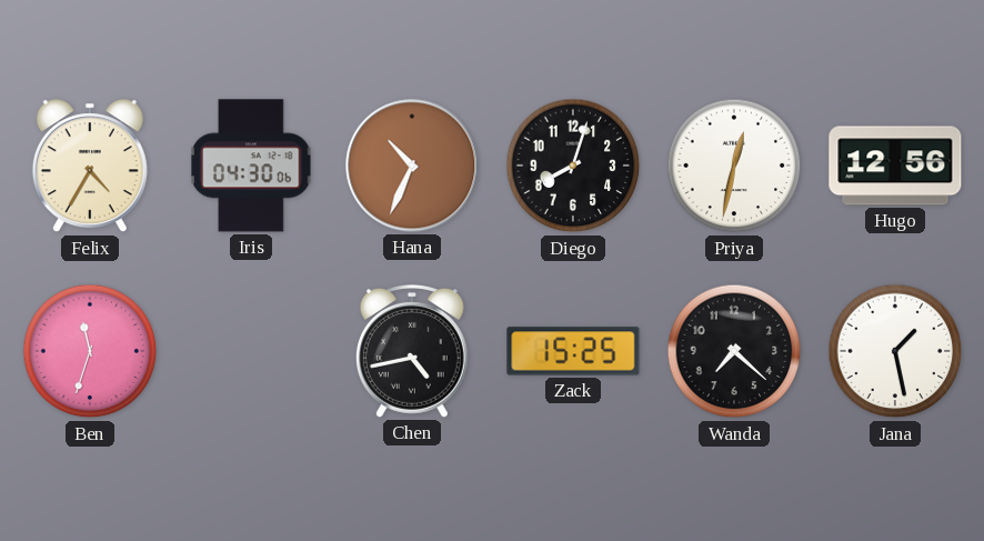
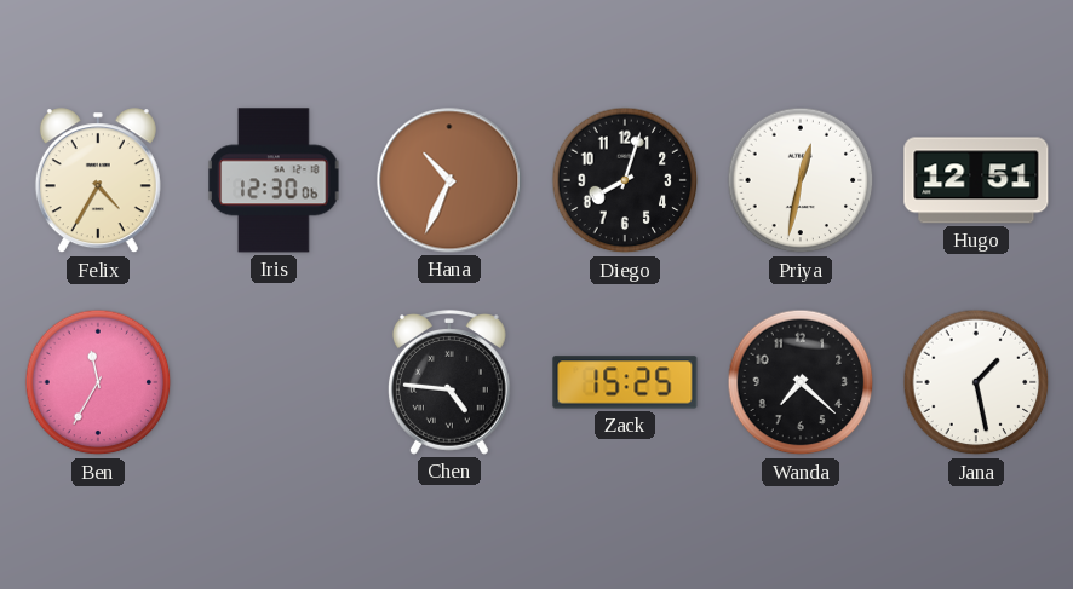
Iris: 04:30 -> 12:30 (274, 180)
Hugo: 12:56 -> 12:51 (976, 180)
Ben: 11:33 -> 11:35 (98, 382)
Chen: 4:43 -> 4:46 (449, 382)
